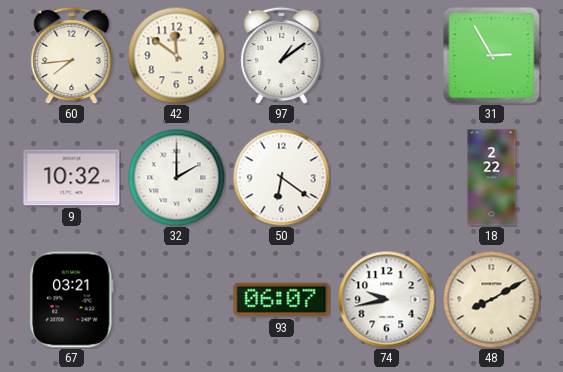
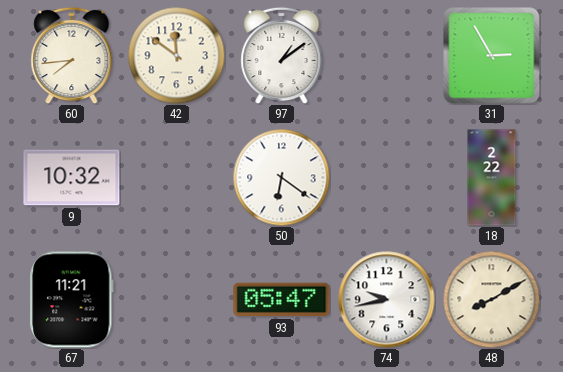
32: 2:00 -> none (176, 177)
67: 03:21 -> 11:21 (72, 300)
93: 06:07 -> 05:47 (282, 300)
